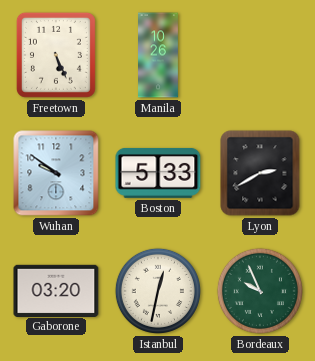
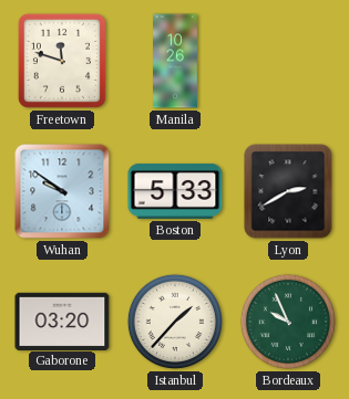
Freetown: 5:26 -> 11:48 (62, 61)
Istanbul: 12:32 -> 1:37 (175, 322)
